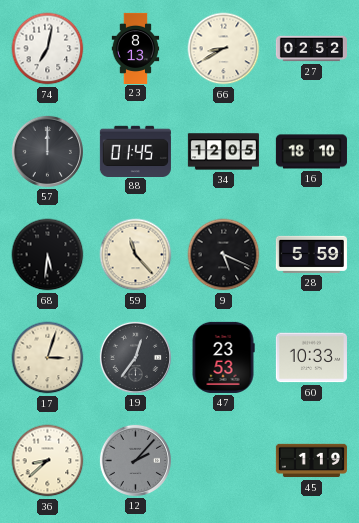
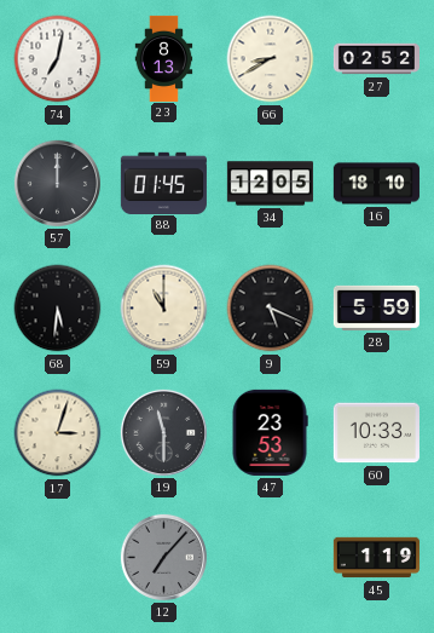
59: 11:23 -> 11:00 (164, 309)
19: 12:36 -> 11:30 (163, 432)
36: 8:38 -> none (48, 461)
12: 2:07 -> 7:07 (163, 557)
